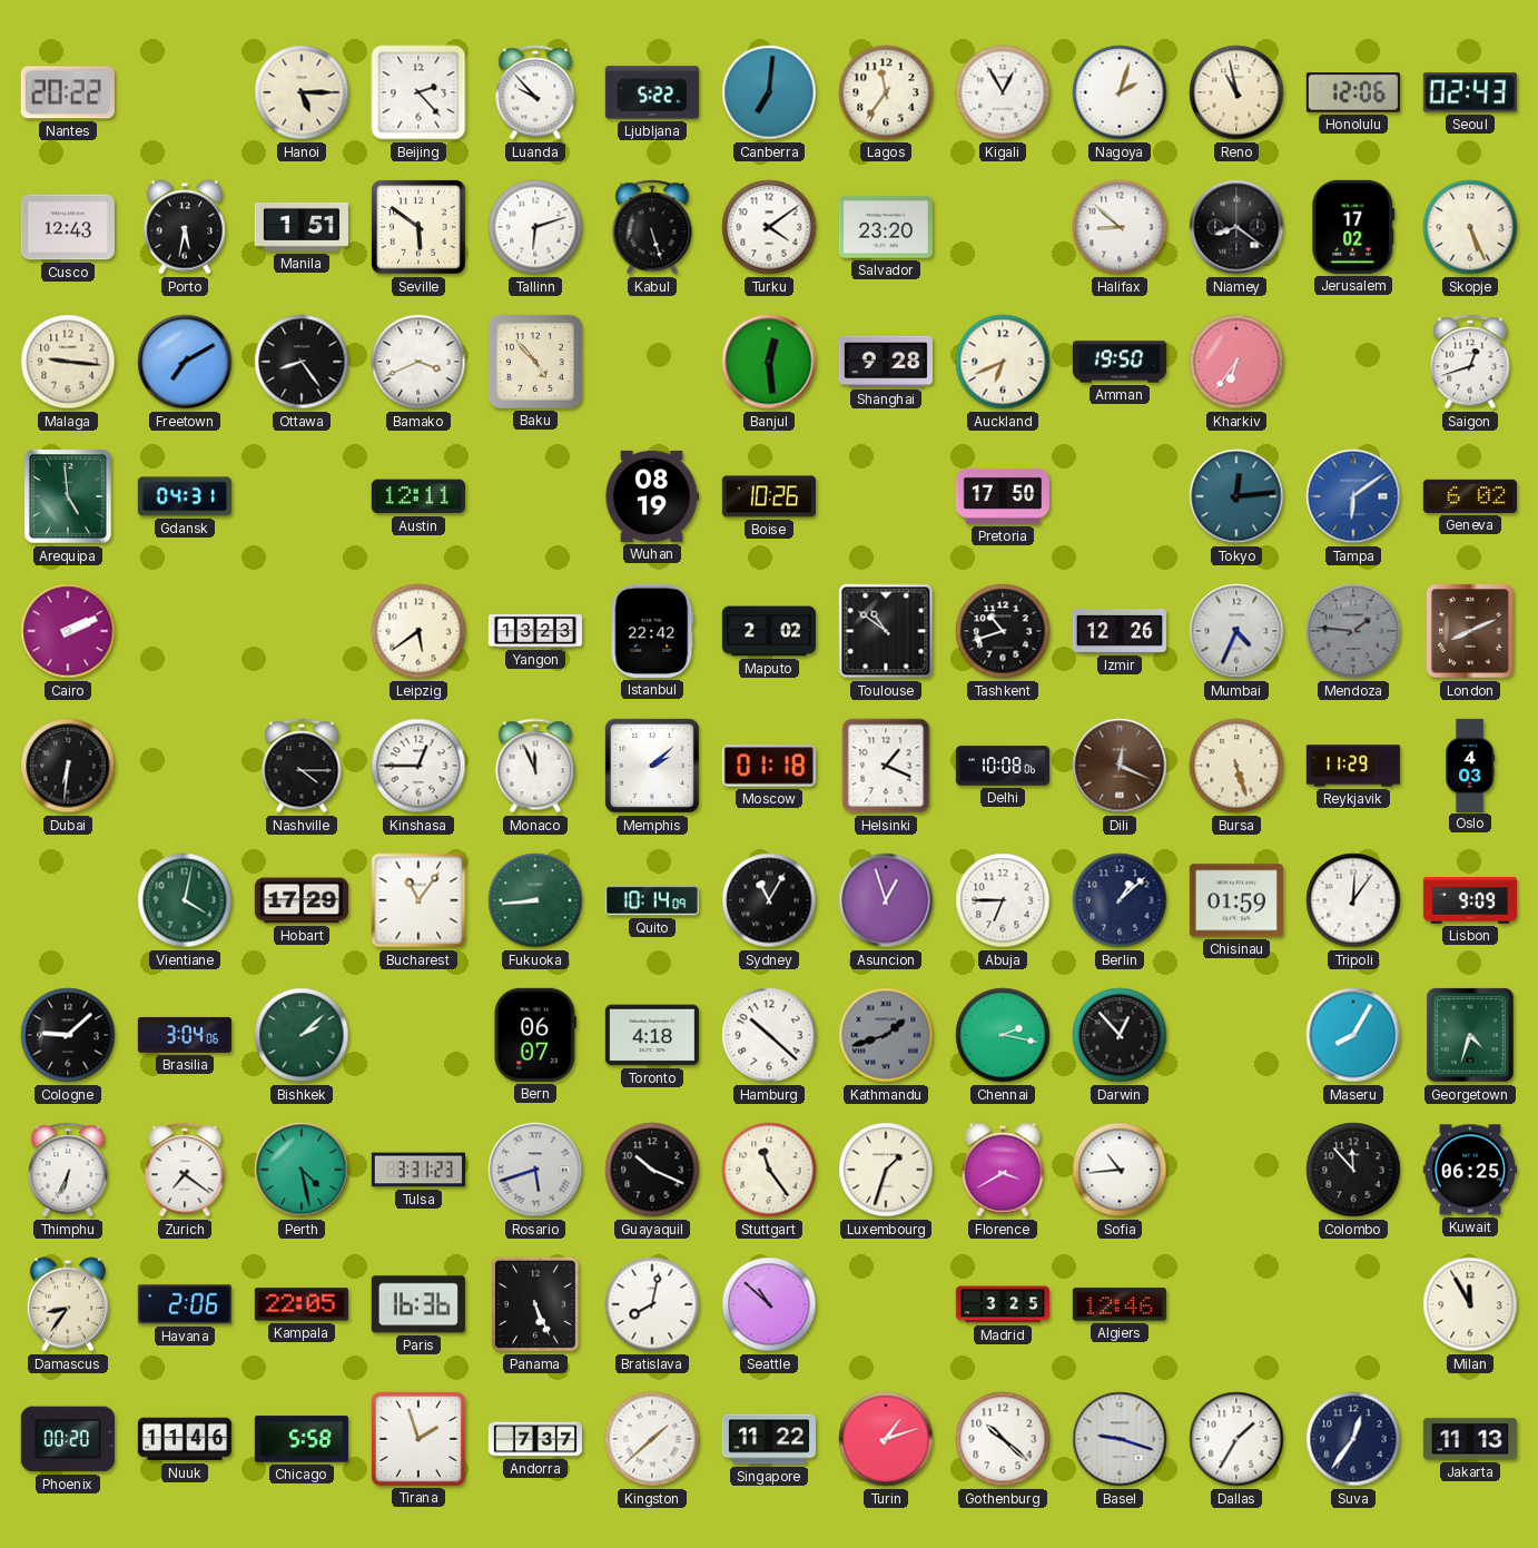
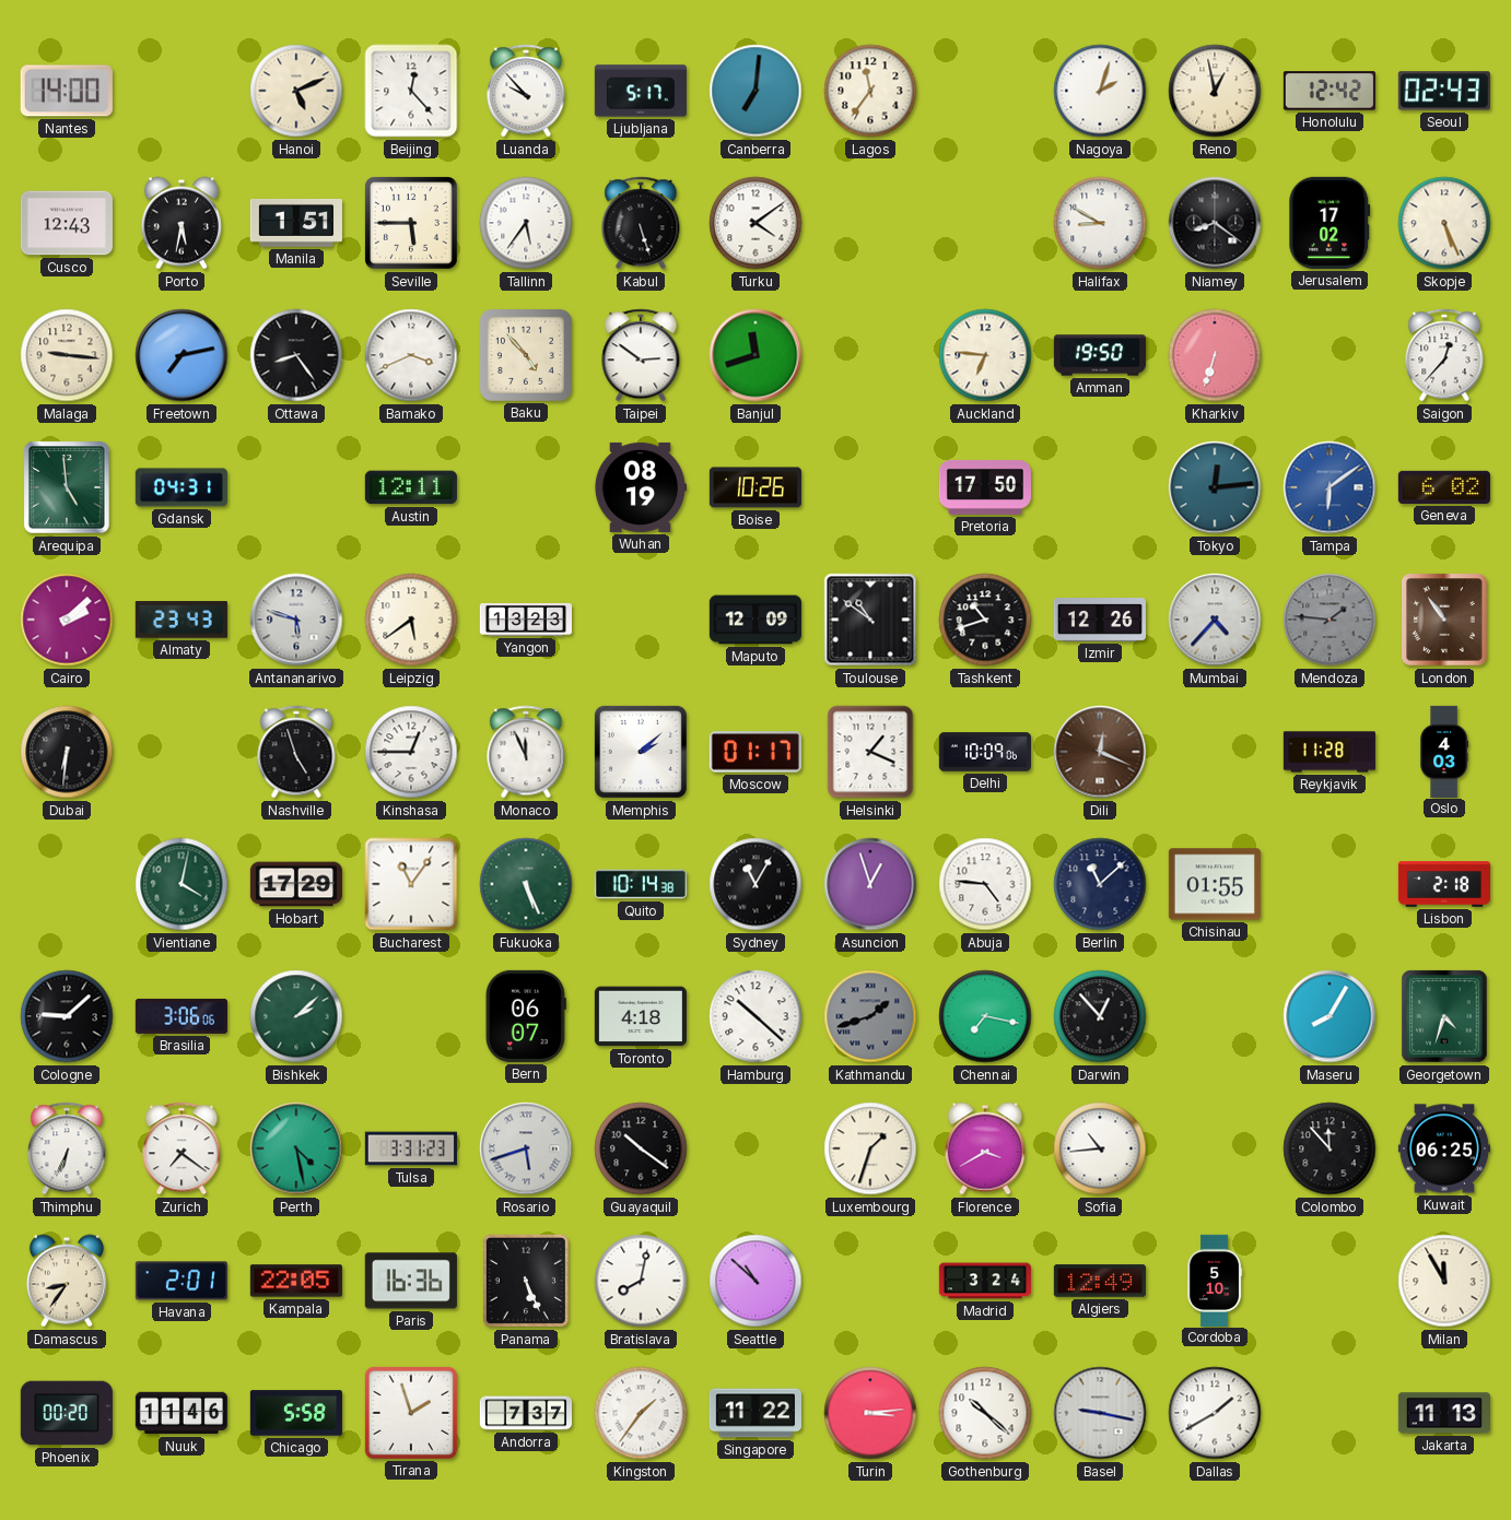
Nantes: 20:22 -> 14:00 (67, 91)
Hanoi: 5:15 -> 5:11 (296, 91)
Beijing: 2:23 -> 12:23 (411, 91)
Ljubljana: 5:22 -> 5:17 (641, 91)
Kigali: 12:55 -> none (1003, 92)
Reno: 10:58 -> 12:58 (1215, 91)
Honolulu: 12:06 -> 12:42 (1330, 91)
Seville: 5:51 -> 5:45 (411, 223)
Tallinn: 6:12 -> 5:36 (526, 223)
Salvador: 23:20 -> none (886, 227)
Halifax: 8:52 -> 8:50 (1100, 223)
Freetown: 7:10 -> 7:13 (181, 355)
Taipei: none -> 2:51 (641, 355)
Banjul: 12:29 -> 11:42 (755, 355)
Shanghai: 9:28 -> none (886, 362)
Auckland: 6:41 -> 6:46 (985, 355)
Kharkiv: 6:36 -> 6:33 (1215, 355)
Saigon: 12:42 -> 12:37 (1444, 355)
Cairo: 2:11 -> 2:08 (67, 620)
Almaty: none -> 23:43 (181, 620)
Antananarivo: none -> 5:48 (296, 620)
Istanbul: 22:42 -> none (652, 631)
Maputo: 2:02 -> 12:09 (754, 620)
Mumbai: 4:34 -> 4:37 (1215, 620)
London: 8:11 -> 10:54 (1444, 620)
Nashville: 4:15 -> 4:57 (296, 752)
Moscow: 01:18 -> 01:17 (755, 752)
Delhi: 10:08 -> 10:09 (984, 752)
Bursa: 5:27 -> none (1236, 766)
Reykjavik: 11:29 -> 11:28 (1328, 752)
Fukuoka: 8:44 -> 5:26 (526, 884)
Quito: 10:14:09 -> 10:14:38 (641, 884)
Abuja: 6:45 -> 4:46 (985, 884)
Berlin: 1:08 -> 11:08 (1100, 884)
Chisinau: 01:59 -> 01:55 (1215, 884)
Tripoli: 12:06 -> none (1353, 900)
Lisbon: 9:09 -> 2:18 (1443, 884)
Brasilia: 3:04 -> 3:06 (181, 1016)
Chennai: 2:17 -> 7:17 (985, 1016)
Guayaquil: 10:19 -> 10:21 (641, 1148)
Stuttgart: 11:24 -> none (769, 1170)
Havana: 2:06 -> 2:01 (181, 1281)
Madrid: 3:25 -> 3:24 (984, 1281)
Algiers: 12:46 -> 12:49 (1100, 1281)
Cordoba: none -> 5:10 (1215, 1280)
Kingston: 1:38 -> 1:36 (641, 1413)
Turin: 1:12 -> 3:14 (870, 1413)
Basel: 9:18 -> 9:17 (1100, 1413)
Dallas: 1:35 -> 1:40 (1215, 1413)
Suva: 12:36 -> none (1353, 1439)
